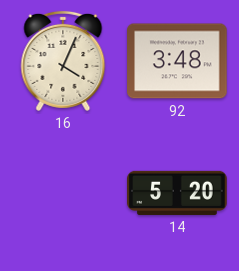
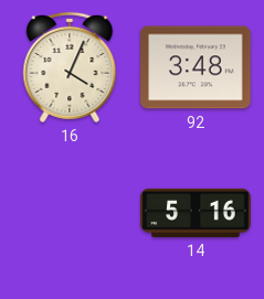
14: 5:20 -> 5:16 (196, 213)
